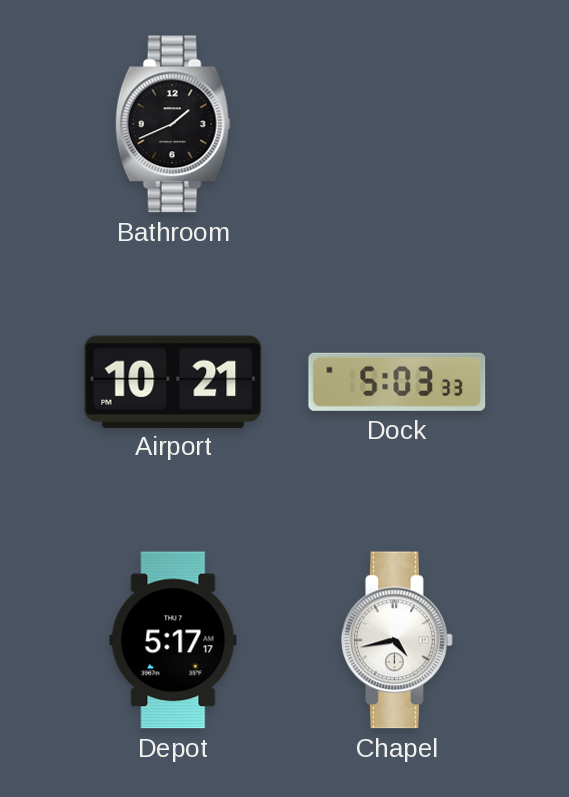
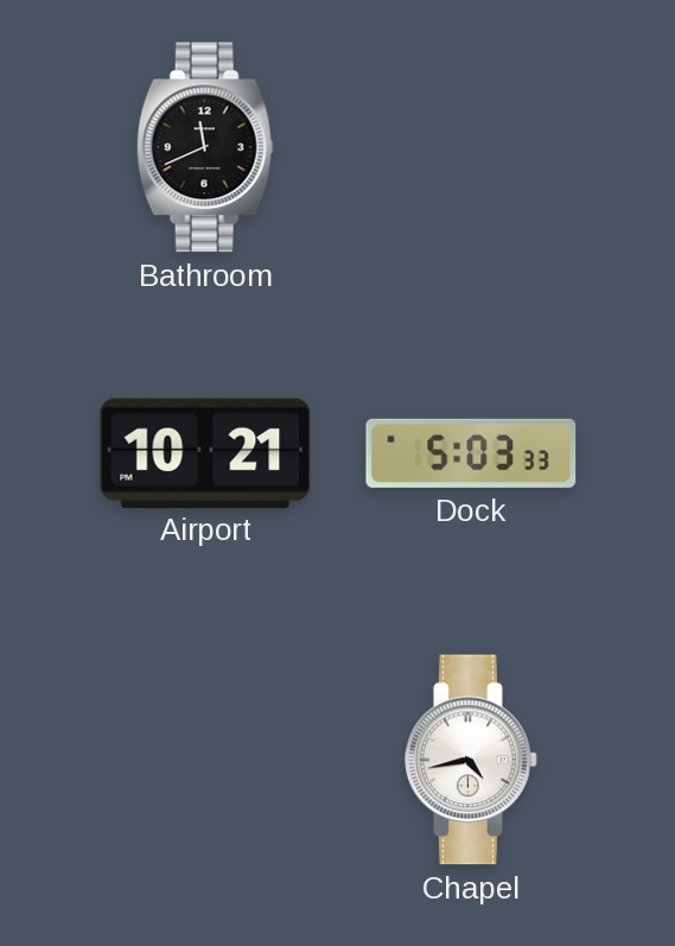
Bathroom: 1:41 -> 11:41 (205, 147)
Depot: 5:17 -> none (173, 640)
